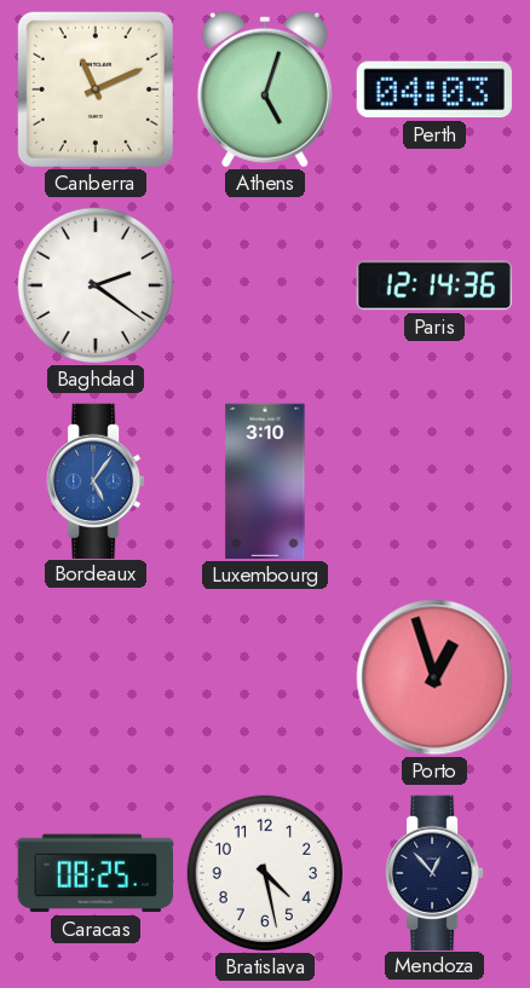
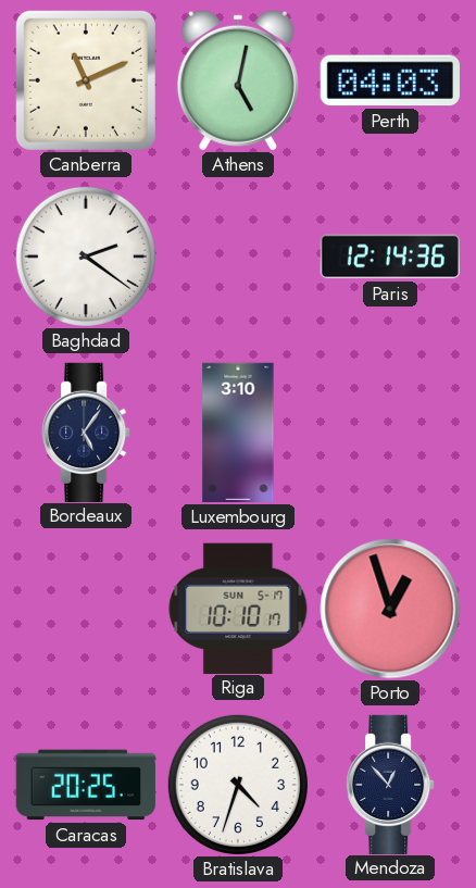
Athens: 5:03 -> 5:02 (238, 80)
Bordeaux dial: blue -> navy (86, 432)
Riga: none -> 10:10 (238, 608)
Caracas: 08:25 -> 20:25 (86, 785)
Bratislava: 4:28 -> 4:33 (238, 785)
